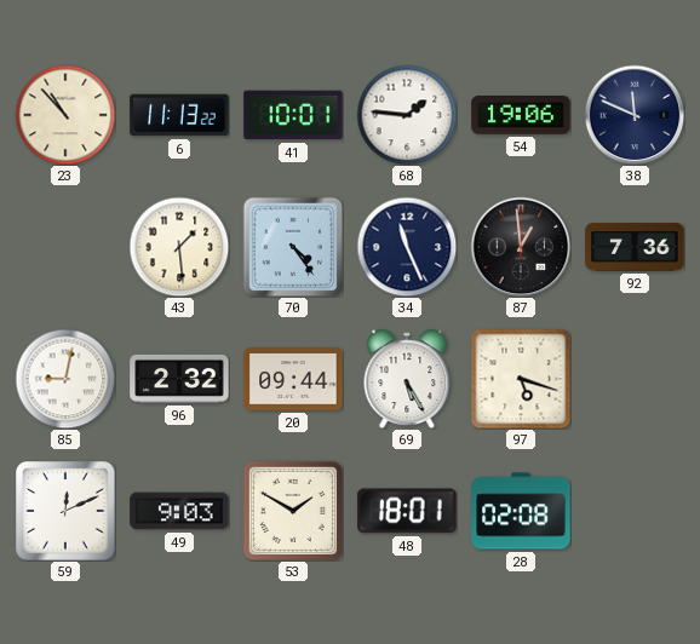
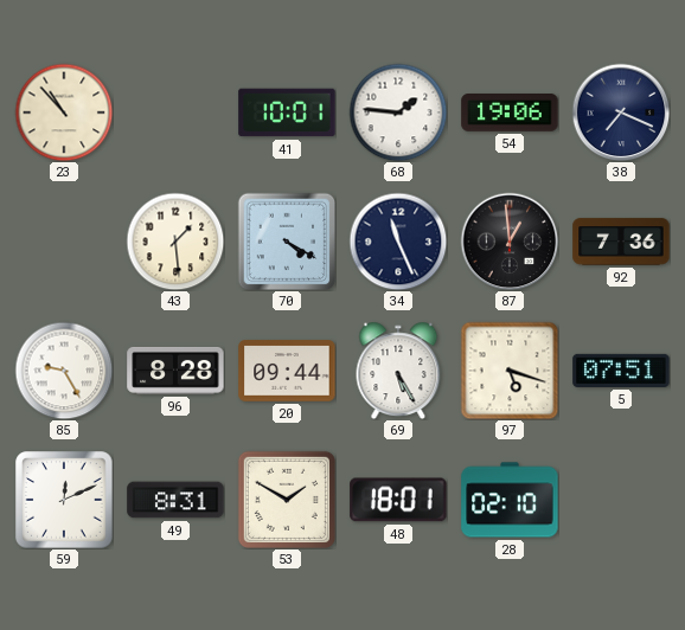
6: 11:13 -> none (179, 115)
38: 11:49 -> 7:19 (621, 112)
70: 4:24 -> 4:20 (287, 242)
85: 9:02 -> 9:25 (64, 371)
96: 2:32 -> 8:28 (175, 371)
5: none -> 07:51 (621, 371)
49: 9:03 -> 8:31 (175, 500)
28: 02:08 -> 02:10 (510, 500)
